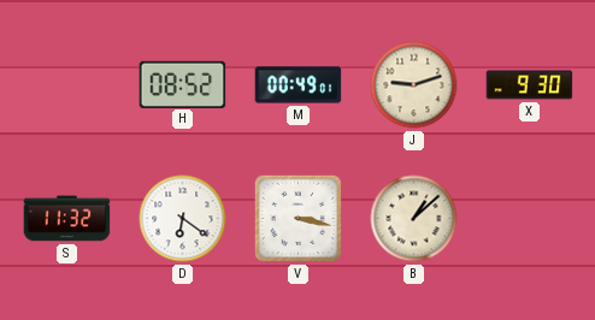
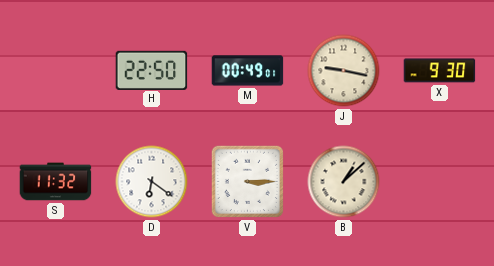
H: 08:52 -> 22:50 (152, 70)
J: 9:12 -> 9:17 (344, 71)
V: 3:17 -> 3:15 (247, 181)
